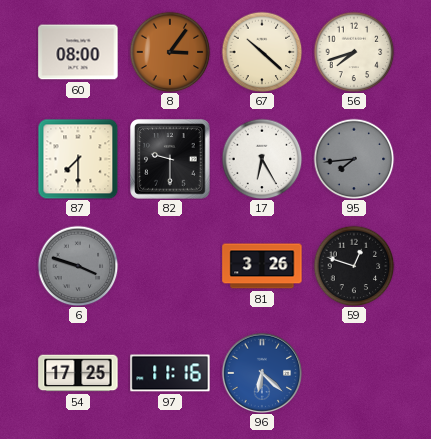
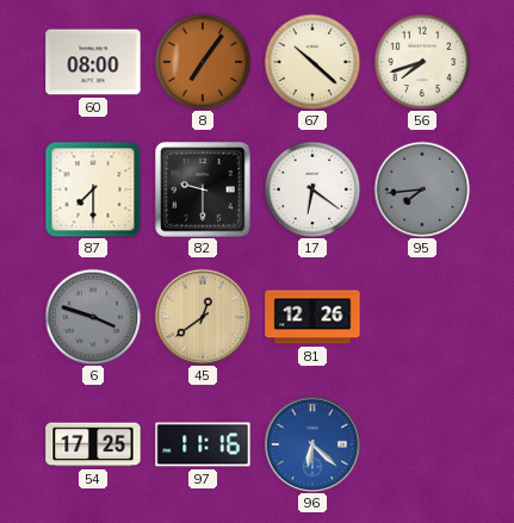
8: 3:06 -> 7:06 (203, 62)
17: 6:25 -> 6:21 (312, 189)
45: none -> 12:39 (203, 317)
81: 3:26 -> 12:26 (312, 317)
59: 12:48 -> none (354, 266)
